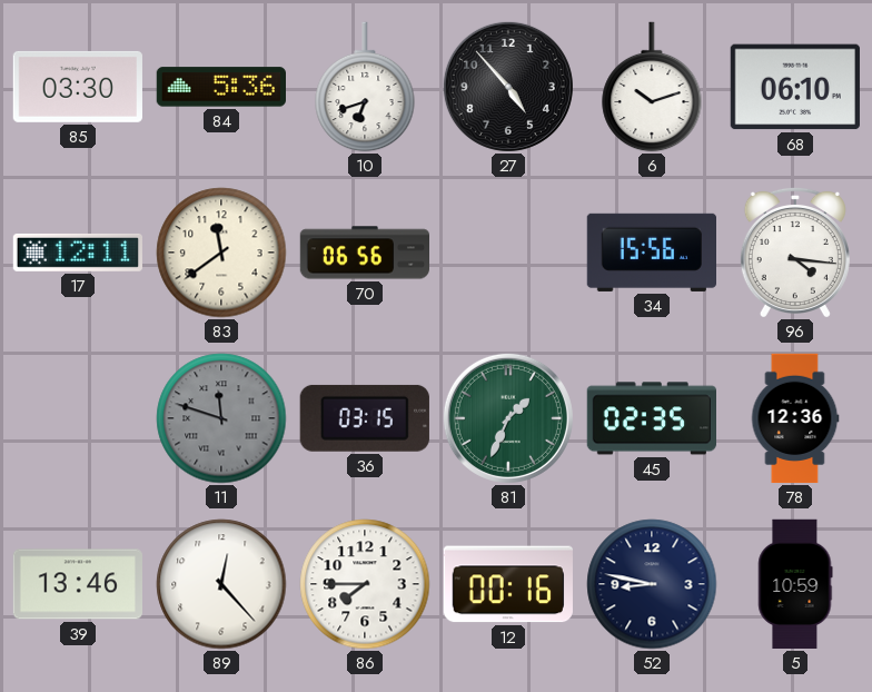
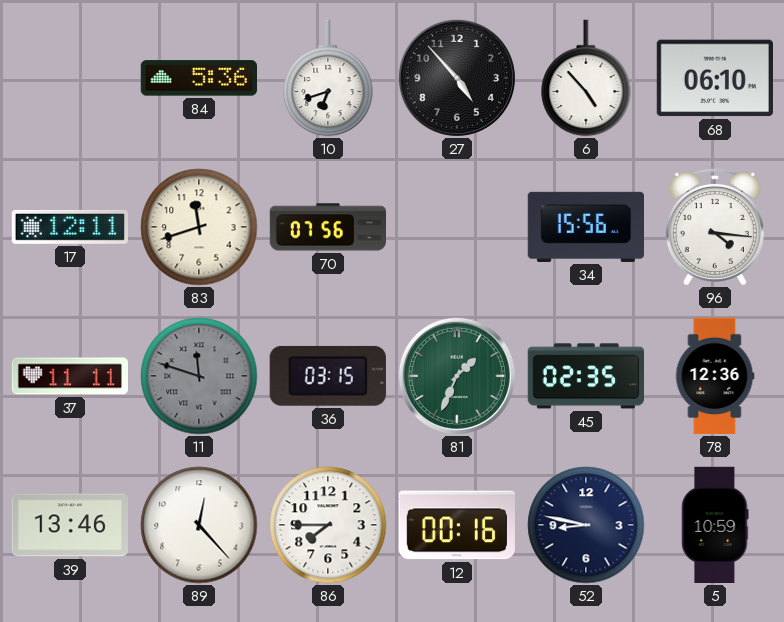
85: 03:30 -> none (77, 87)
6: 10:12 -> 4:53 (586, 78)
83: 11:39 -> 11:42 (199, 227)
70: 06:56 -> 07:56 (327, 227)
37: none -> 11:11 (70, 376)
